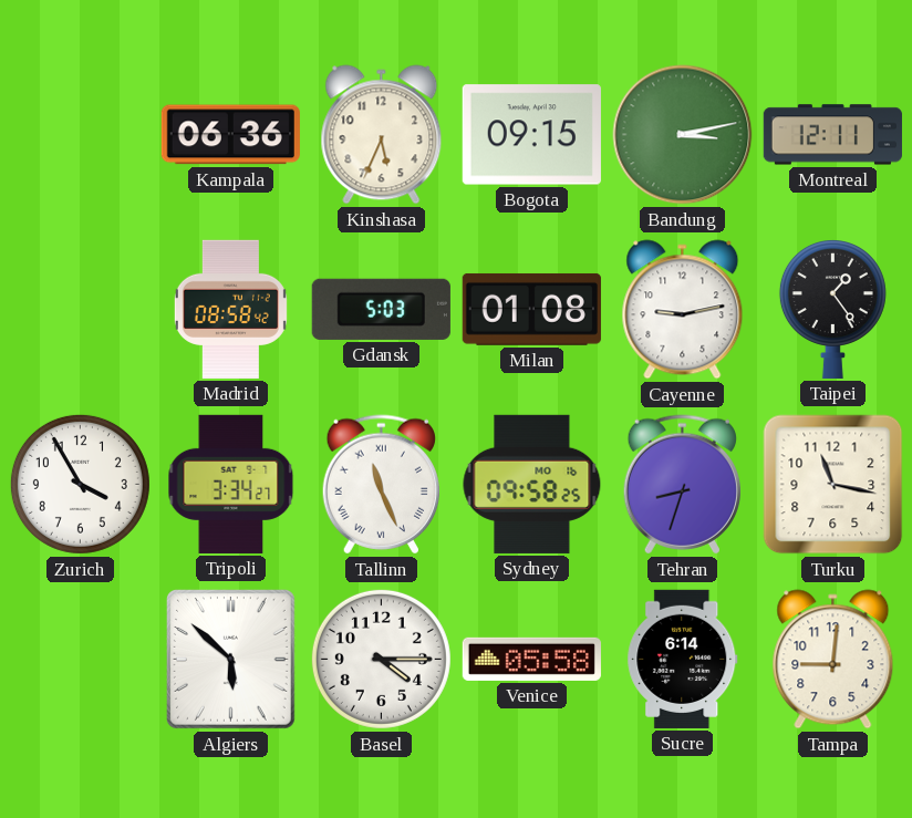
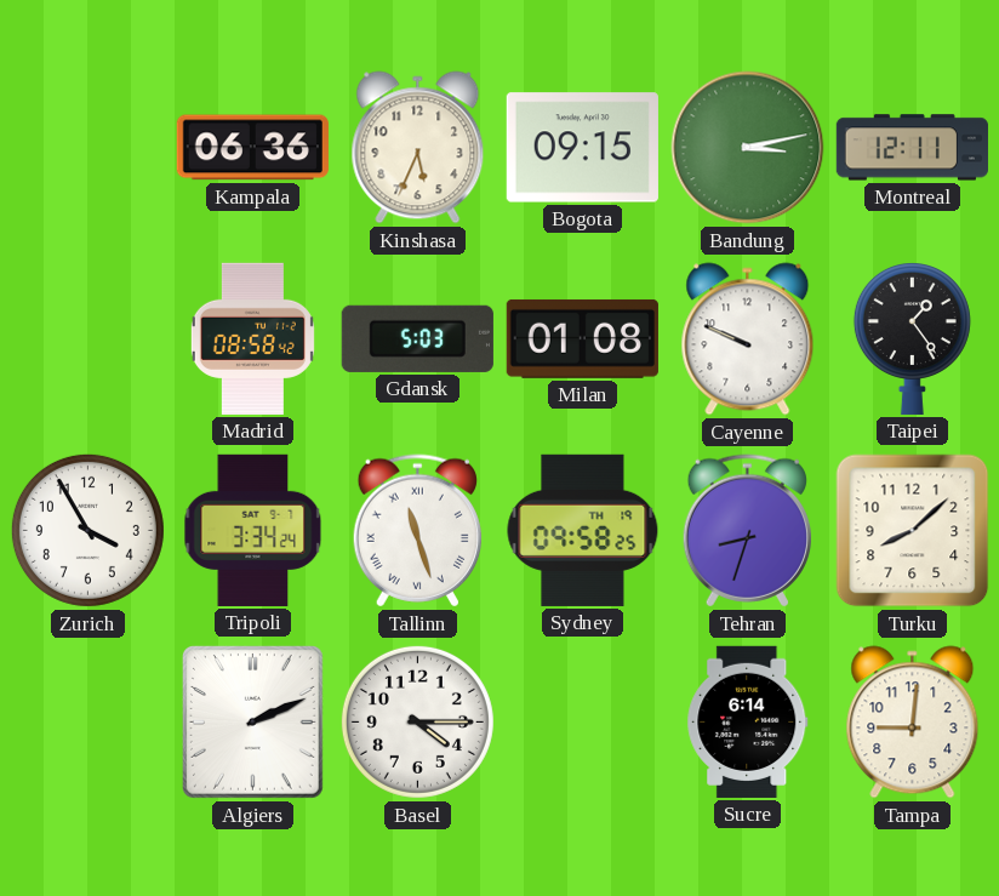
Cayenne: 9:13 -> 9:49 (748, 339)
Tripoli: 3:34:27 -> 3:34:24 (253, 530)
Tallinn: 11:26 -> 11:27 (417, 531)
Sydney date: MO 16 -> TH 19 (583, 530)
Turku: 11:17 -> 8:08 (913, 531)
Algiers: 5:52 -> 2:11 (252, 723)
Venice: 05:58 -> none (531, 659)
